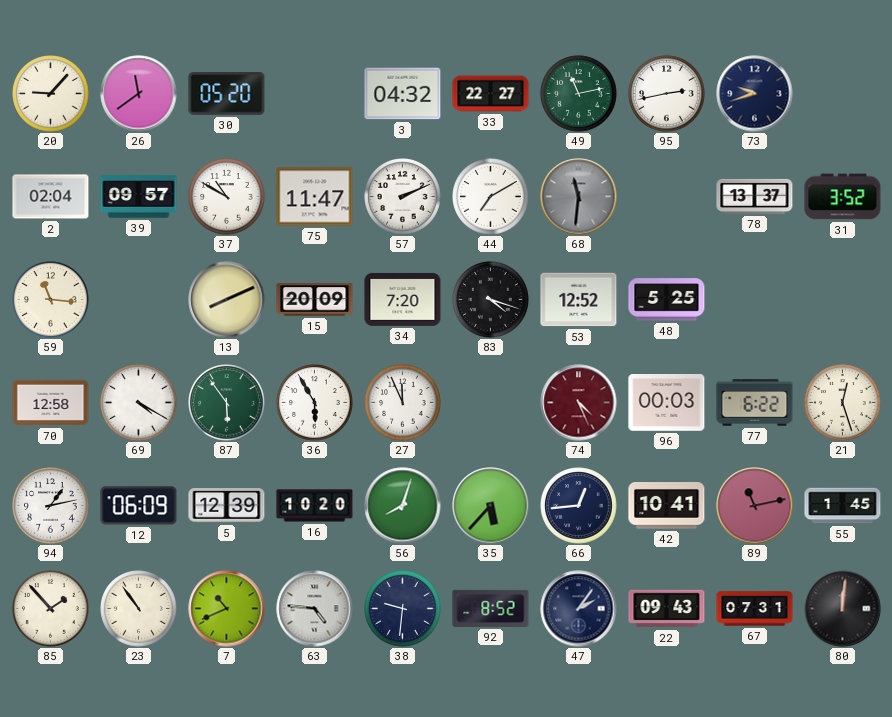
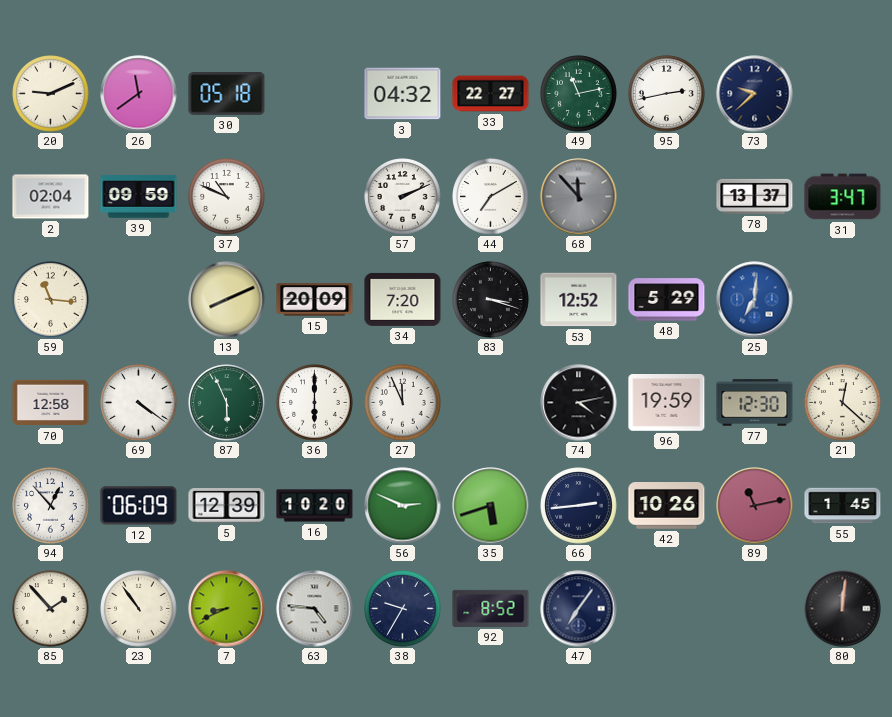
20: 9:07 -> 9:11 (51, 94)
30: 05:20 -> 05:18 (227, 93)
73: 9:42 -> 9:38 (755, 94)
39: 09:57 -> 09:59 (139, 197)
37: 10:50 -> 10:49 (227, 197)
75: 11:47 -> none (315, 197)
68: 11:31 -> 11:53 (579, 197)
31: 3:52 -> 3:47 (843, 197)
83: 4:18 -> 3:18 (491, 300)
48: 5:25 -> 5:29 (667, 300)
25: none -> 7:01 (755, 300)
69: 4:20 -> 4:21 (139, 403)
87: 5:54 -> 5:56 (227, 403)
36: 5:55 -> 6:00 (315, 403)
74: 4:26 -> 4:13 (579, 403)
74 dial: burgundy -> black (579, 403)
96: 00:03 -> 19:59 (667, 403)
77: 6:22 -> 12:30 (755, 403)
21: 12:27 -> 12:22 (843, 403)
94: 1:13 -> 12:53 (51, 506)
56: 8:03 -> 2:49 (403, 506)
35: 5:37 -> 5:42 (491, 506)
66: 12:44 -> 2:44 (579, 506)
42: 10:41 -> 10:26 (667, 506)
7: 10:41 -> 8:41 (227, 609)
38: 9:31 -> 9:35 (403, 609)
47: 2:06 -> 7:06 (579, 609)
22: 09:43 -> none (667, 609)
67: 07:31 -> none (755, 609)
